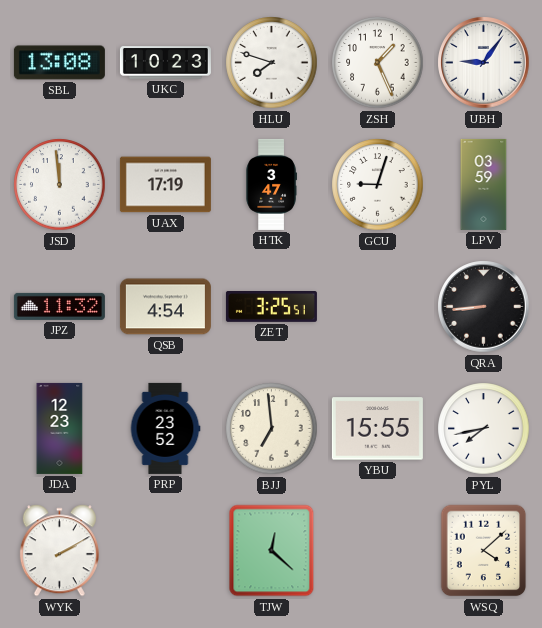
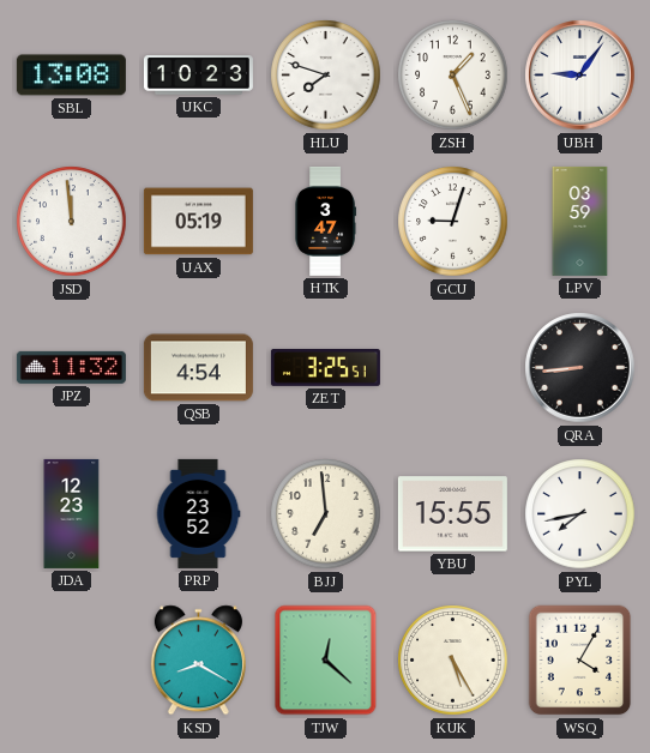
UAX: 17:19 -> 05:19 (198, 222)
WYK: 2:10 -> none (59, 551)
KSD: none -> 8:20 (198, 661)
KUK: none -> 5:25 (453, 661)
WSQ: 4:08 -> 4:05 (580, 661)
